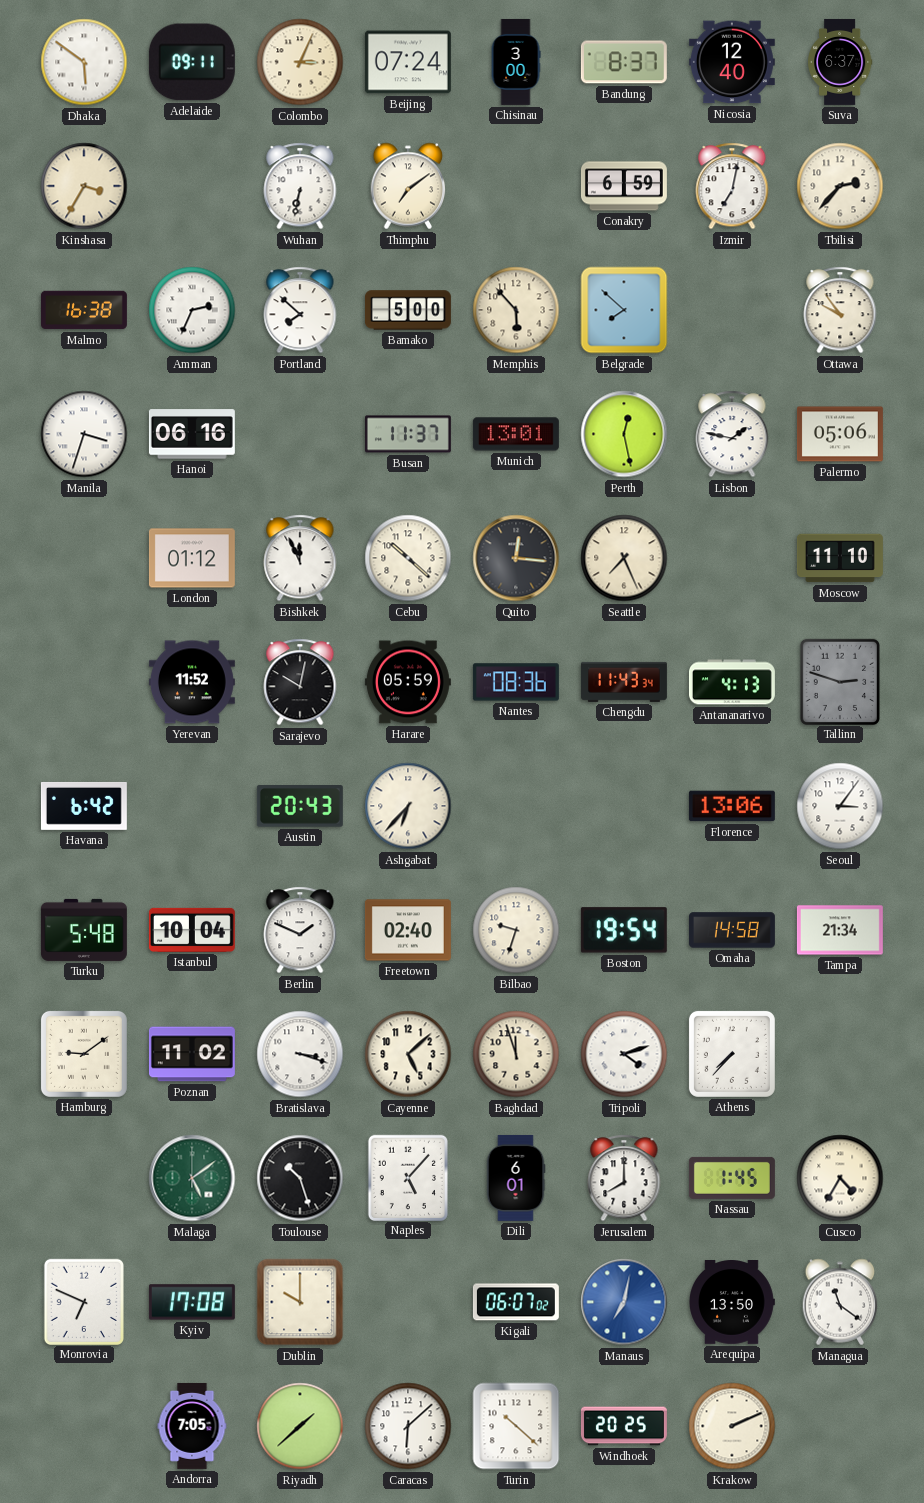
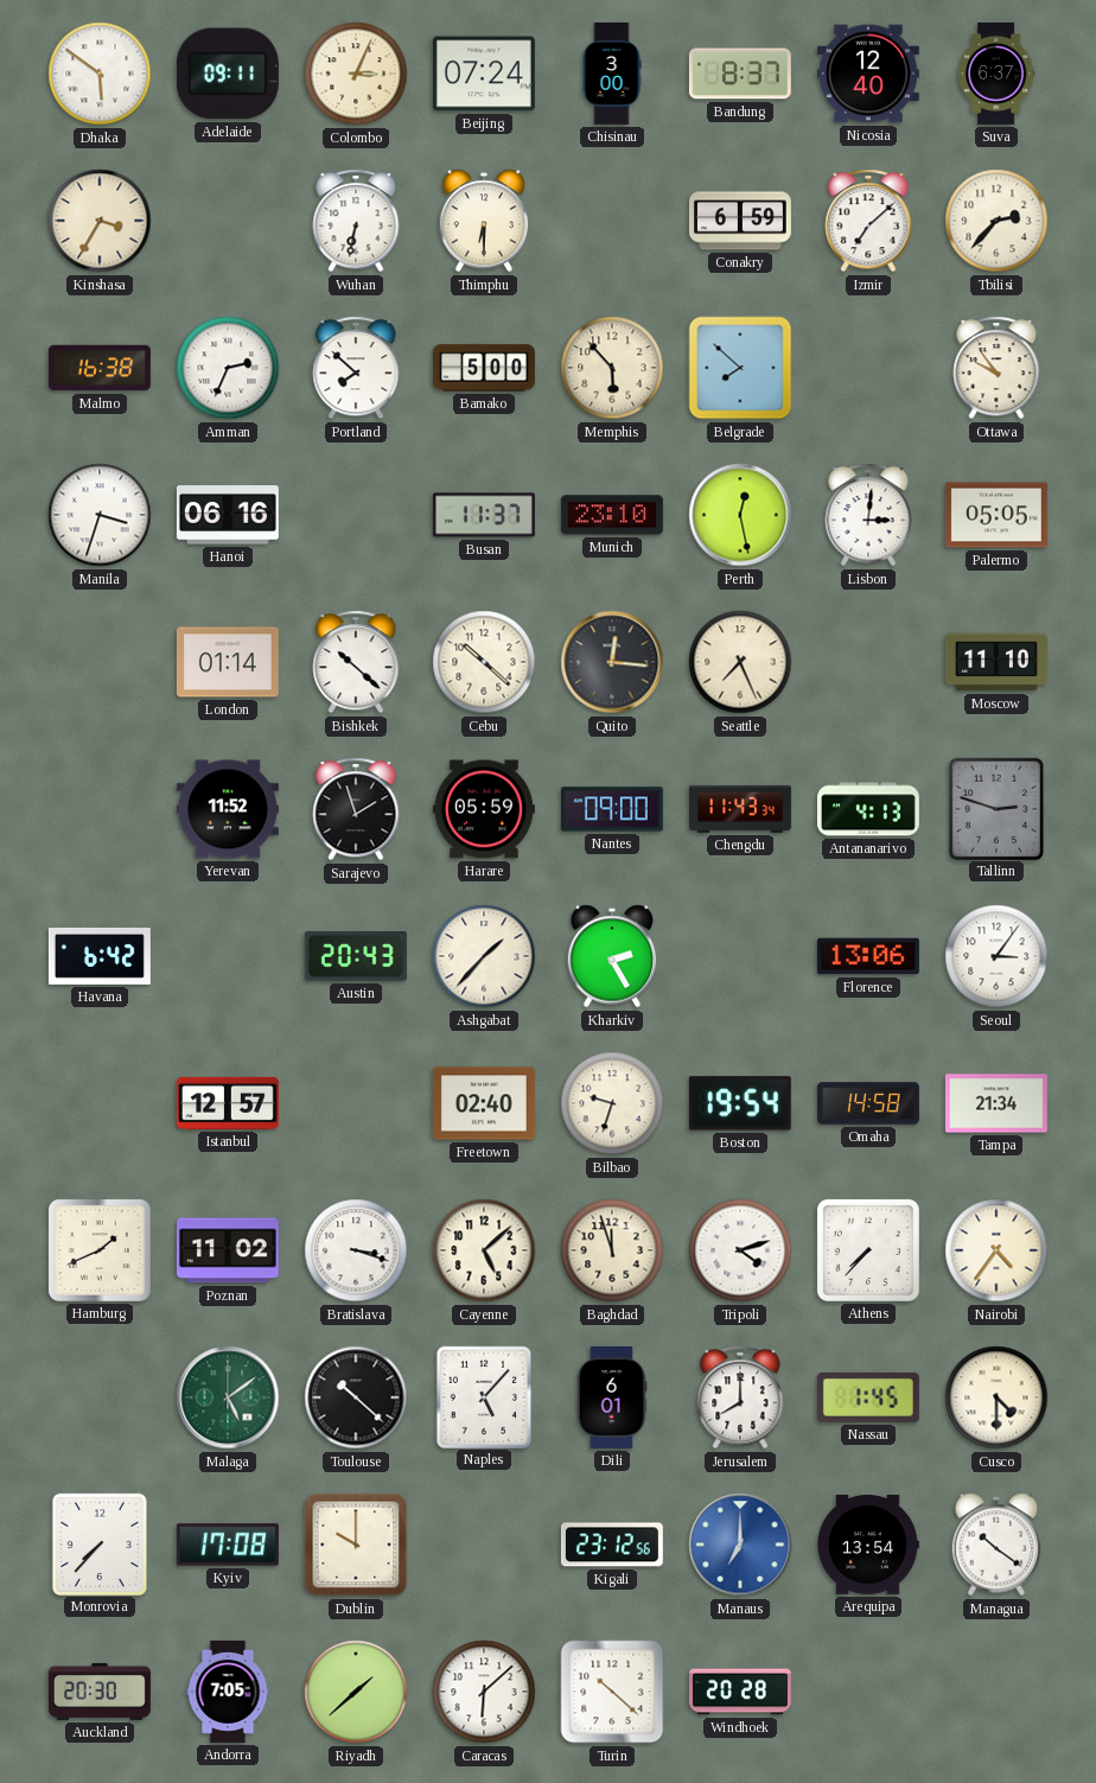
Thimphu: 7:09 -> 6:30 (484, 221)
Izmir: 7:02 -> 7:08 (868, 221)
Munich: 13:01 -> 23:10 (612, 515)
Lisbon: 1:47 -> 3:01 (868, 515)
Palermo: 05:06 -> 05:05 (996, 515)
London: 01:12 -> 01:14 (228, 662)
Bishkek: 11:56 -> 10:22 (356, 662)
Sarajevo: 10:02 -> 1:57 (356, 809)
Nantes: 08:36 -> 09:00 (612, 809)
Ashgabat: 6:37 -> 1:37 (484, 956)
Kharkiv: none -> 2:25 (612, 956)
Turku: 5:48 -> none (84, 930)
Istanbul: 10:04 -> 12:57 (228, 1103)
Berlin: 1:49 -> none (300, 930)
Hamburg: 9:09 -> 1:41 (100, 1250)
Nairobi: none -> 4:36 (996, 1250)
Toulouse: 10:27 -> 10:22 (356, 1397)
Cusco: 4:35 -> 4:30 (996, 1397)
Monrovia: 6:49 -> 7:37 (98, 1543)
Kigali: 06:07 -> 23:12 (612, 1545)
Manaus: 7:02 -> 7:00 (740, 1545)
Arequipa: 13:50 -> 13:54 (868, 1546)
Managua: 11:21 -> 10:21 (996, 1545)
Auckland: none -> 20:30 (100, 1692)
Windhoek: 20:25 -> 20:28 (740, 1692)
Krakow: 2:11 -> none (732, 1426)
